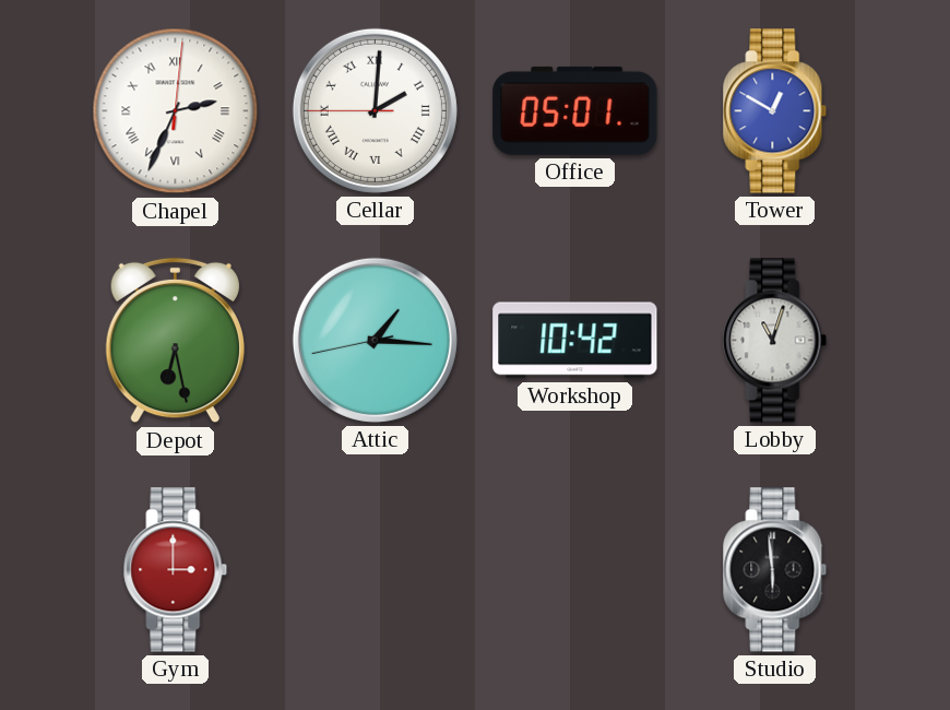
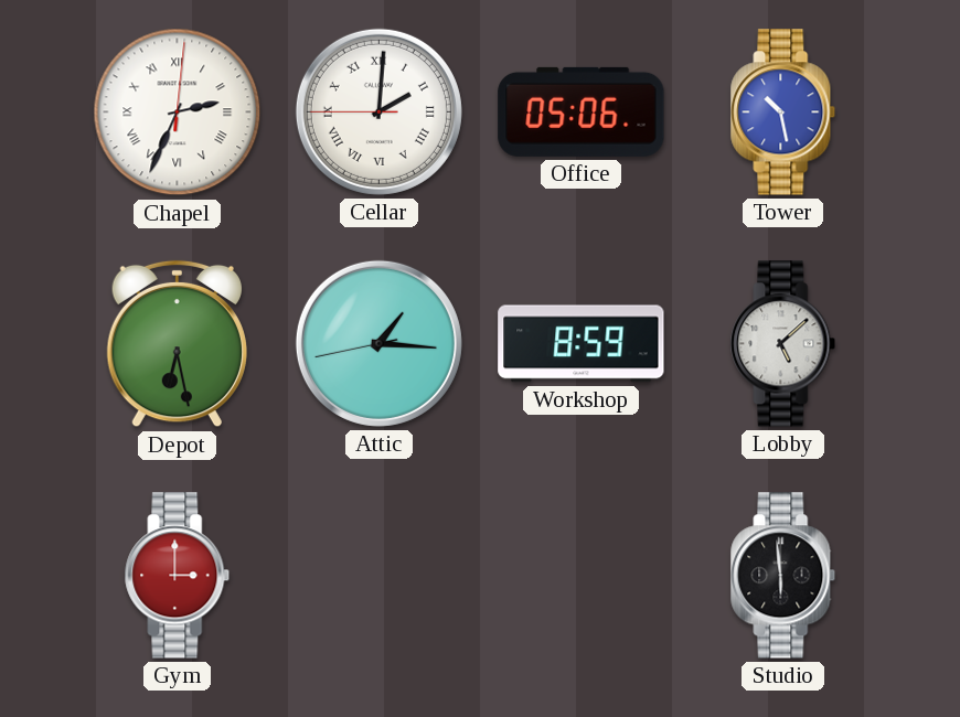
Office: 05:01 -> 05:06 (582, 111)
Tower: 12:50 -> 10:28 (783, 113)
Workshop: 10:42 -> 8:59 (582, 344)
Lobby: 11:03 -> 5:08 (783, 344)
